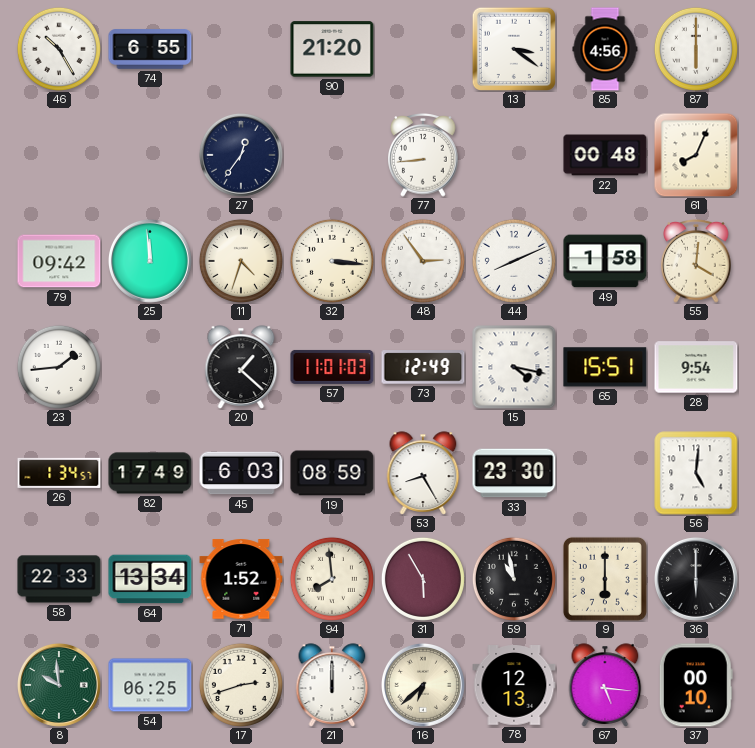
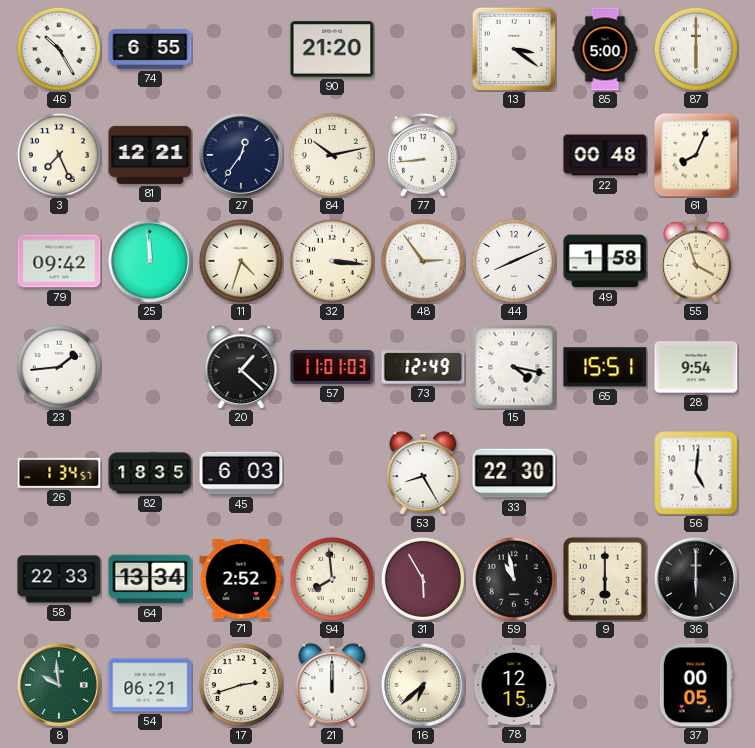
85: 4:56 -> 5:00 (605, 49)
3: none -> 7:26 (59, 155)
81: none -> 12:21 (150, 155)
84: none -> 10:13 (332, 155)
55: 4:01 -> 3:57 (696, 262)
82: 17:49 -> 18:35 (150, 473)
19: 08:59 -> none (332, 473)
33: 23:30 -> 22:30 (514, 473)
71: 1:52 -> 2:52 (241, 579)
54: 06:25 -> 06:21 (150, 685)
78: 12:13 -> 12:15 (514, 685)
67: 5:16 -> none (605, 685)
37: 00:10 -> 00:05 (696, 685)
